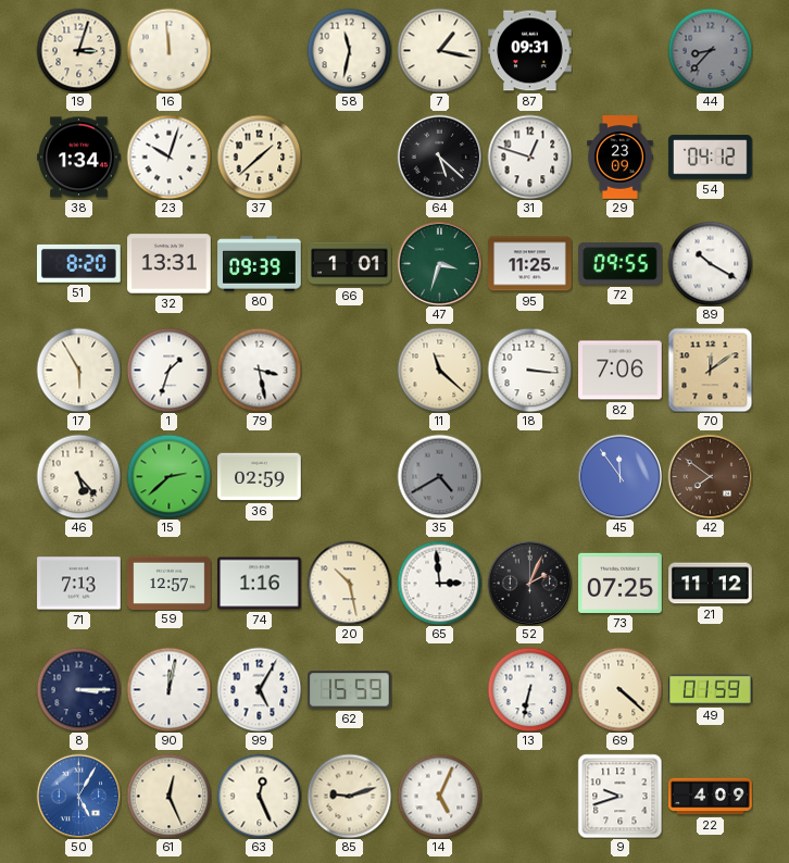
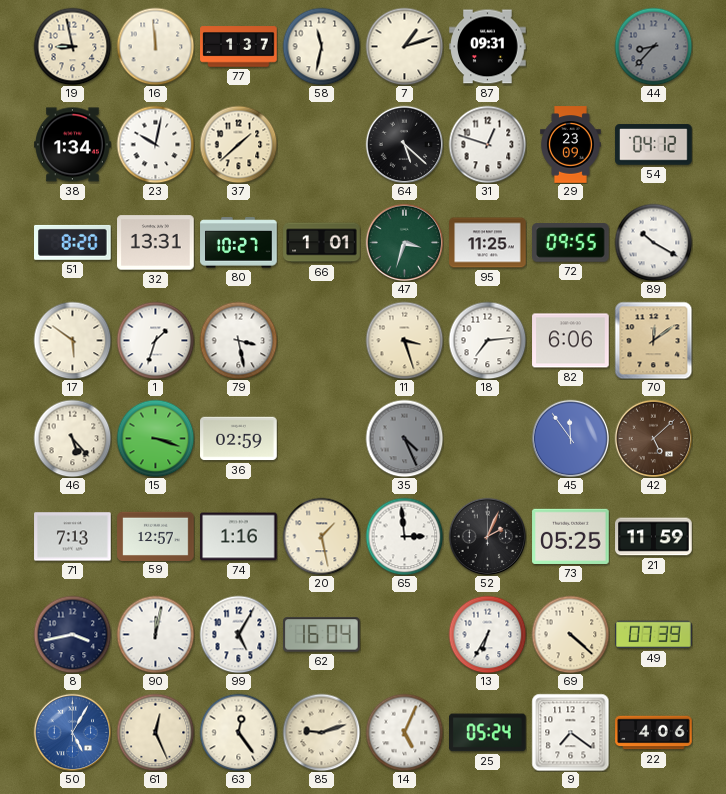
19: 3:03 -> 8:58 (72, 46)
77: none -> 1:37 (239, 47)
7: 1:17 -> 1:12 (404, 46)
23: 10:03 -> 10:02 (155, 144)
80: 09:39 -> 10:27 (239, 243)
17: 5:55 -> 5:51 (72, 340)
11: 11:22 -> 3:27 (404, 340)
18: 3:16 -> 7:14 (487, 340)
82: 7:06 -> 6:06 (571, 341)
15: 2:38 -> 3:18 (155, 438)
35: 4:40 -> 4:26 (404, 438)
42: 7:51 -> 5:08 (653, 438)
20: 10:28 -> 1:28 (321, 536)
73: 07:25 -> 05:25 (571, 536)
21: 11:12 -> 11:59 (654, 537)
8: 3:15 -> 3:43 (72, 634)
62: 15:59 -> 16:04 (322, 635)
13: 6:32 -> 6:35 (487, 634)
49: 01:59 -> 07:39 (654, 635)
63: 12:26 -> 12:24 (238, 732)
25: none -> 05:24 (488, 733)
9: 9:42 -> 7:21 (570, 732)
22: 4:09 -> 4:06 (654, 733)
